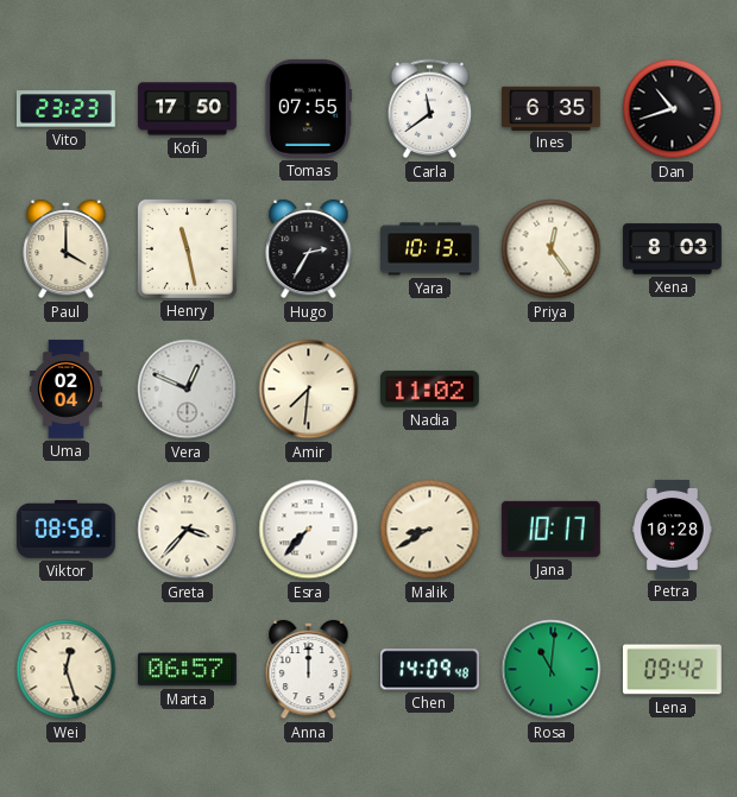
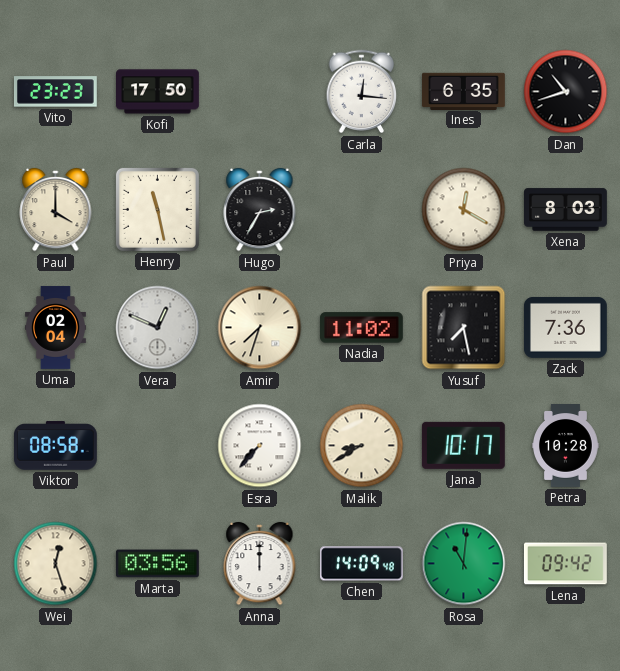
Tomas: 07:55 -> none (308, 108)
Carla: 11:39 -> 12:16 (362, 92)
Yara: 10:13 -> none (430, 249)
Priya: 12:24 -> 12:20 (464, 210)
Amir: 7:31 -> 7:33 (260, 328)
Yusuf: none -> 7:28 (464, 328)
Zack: none -> 7:36 (566, 327)
Greta: 3:37 -> none (188, 530)
Marta: 06:57 -> 03:56 (157, 564)
